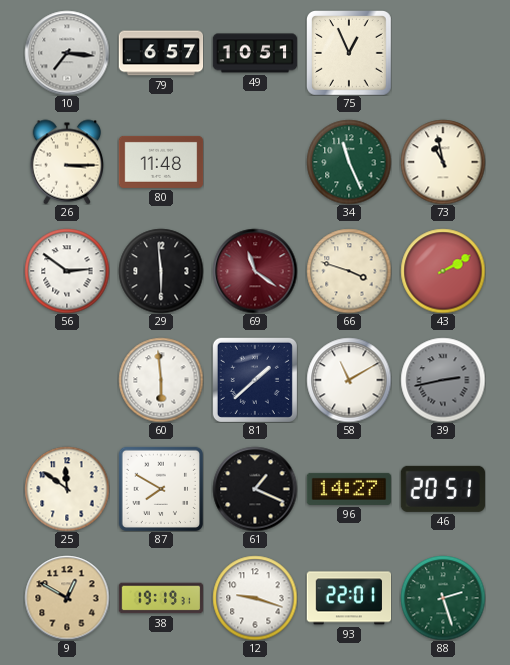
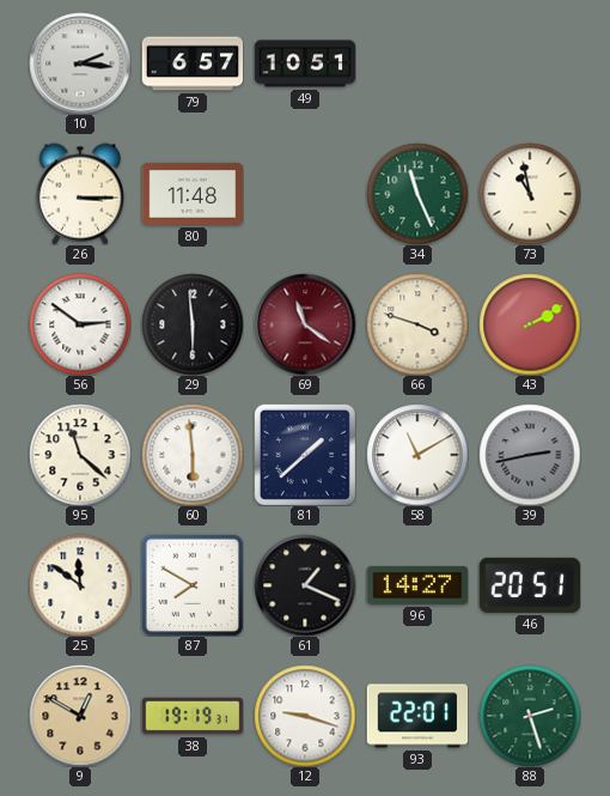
10: 7:16 -> 2:16 (80, 63)
75: 12:56 -> none (349, 53)
95: none -> 11:22 (80, 455)
